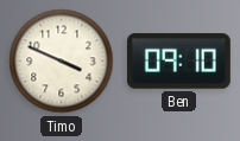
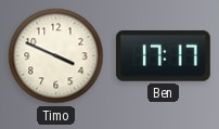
Ben: 09:10 -> 17:17 (163, 56)
